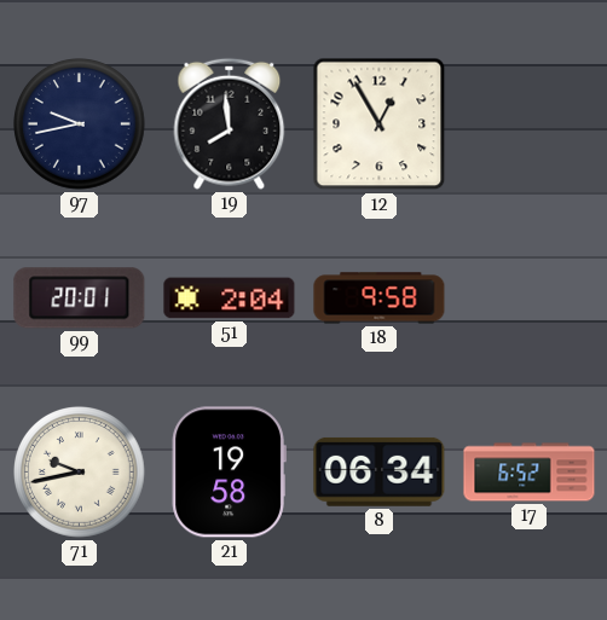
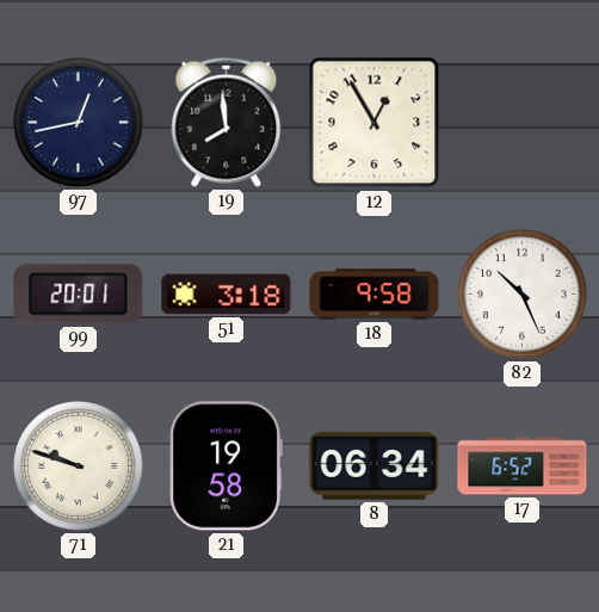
97: 9:43 -> 12:43 (79, 123)
51: 2:04 -> 3:18 (227, 295)
82: none -> 10:26 (523, 295)
71: 9:43 -> 9:48 (79, 466)
